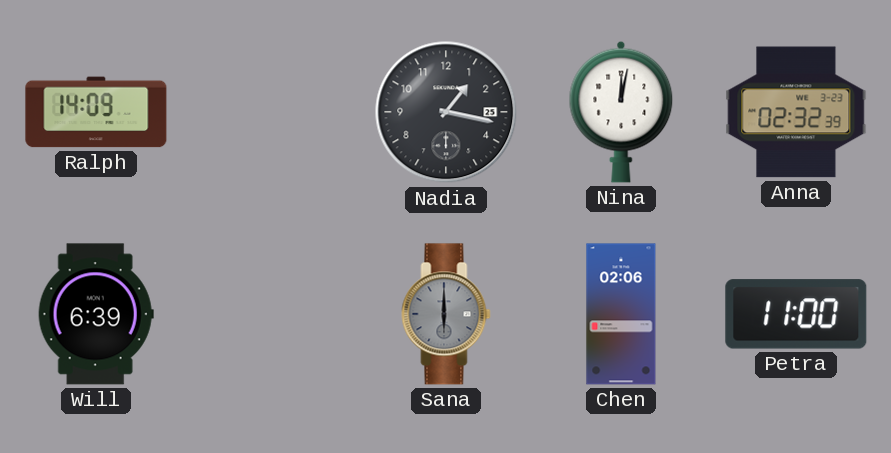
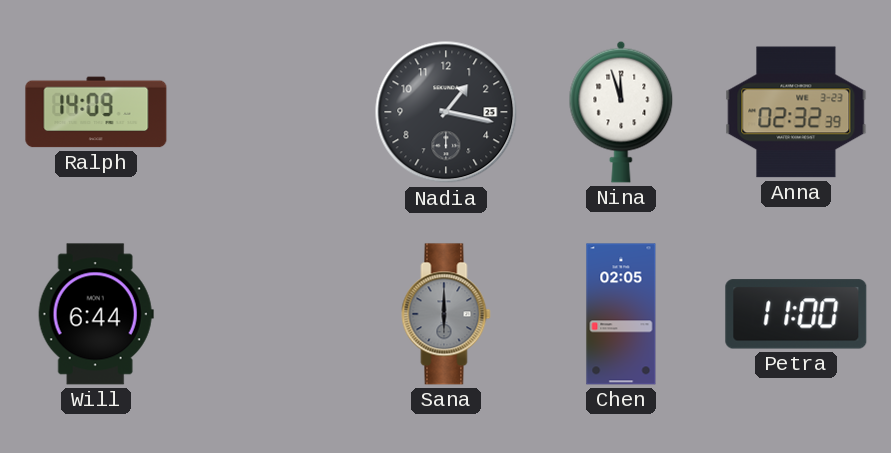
Nina: 12:02 -> 11:57 (621, 112)
Will: 6:39 -> 6:44 (96, 314)
Chen: 02:06 -> 02:05 (621, 314)
